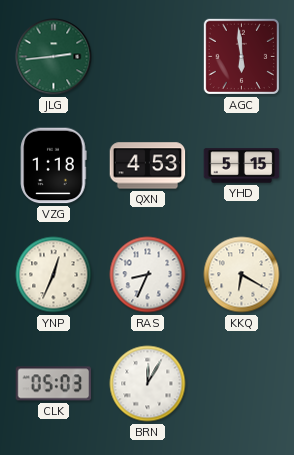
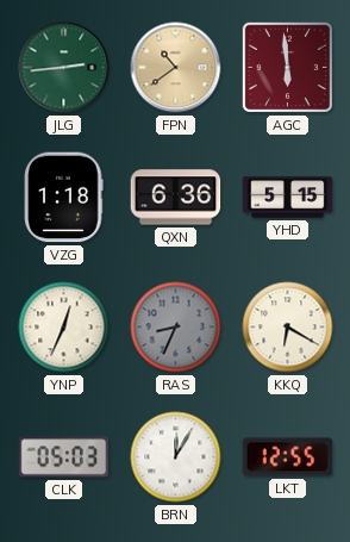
FPN: none -> 10:39 (176, 68)
QXN: 4:53 -> 6:36 (176, 198)
RAS dial: white -> grey (176, 328)
LKT: none -> 12:55 (288, 457)
